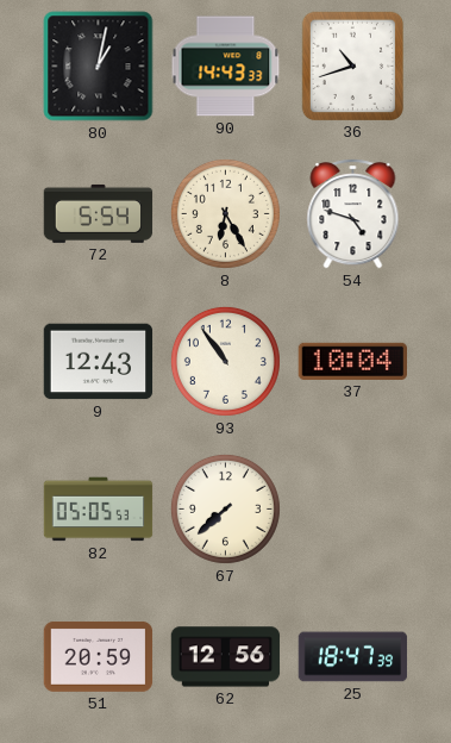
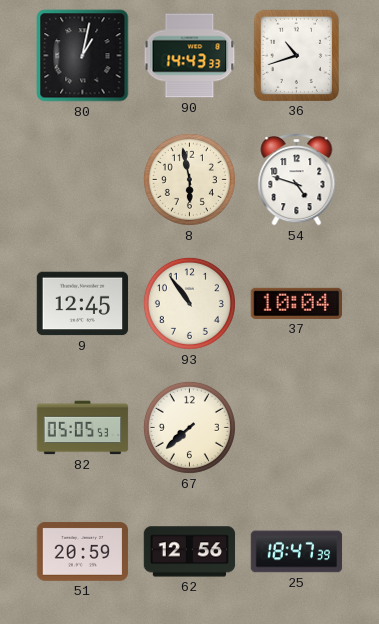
72: 5:54 -> none (99, 213)
8: 6:25 -> 5:58 (189, 179)
9: 12:43 -> 12:45 (83, 304)
